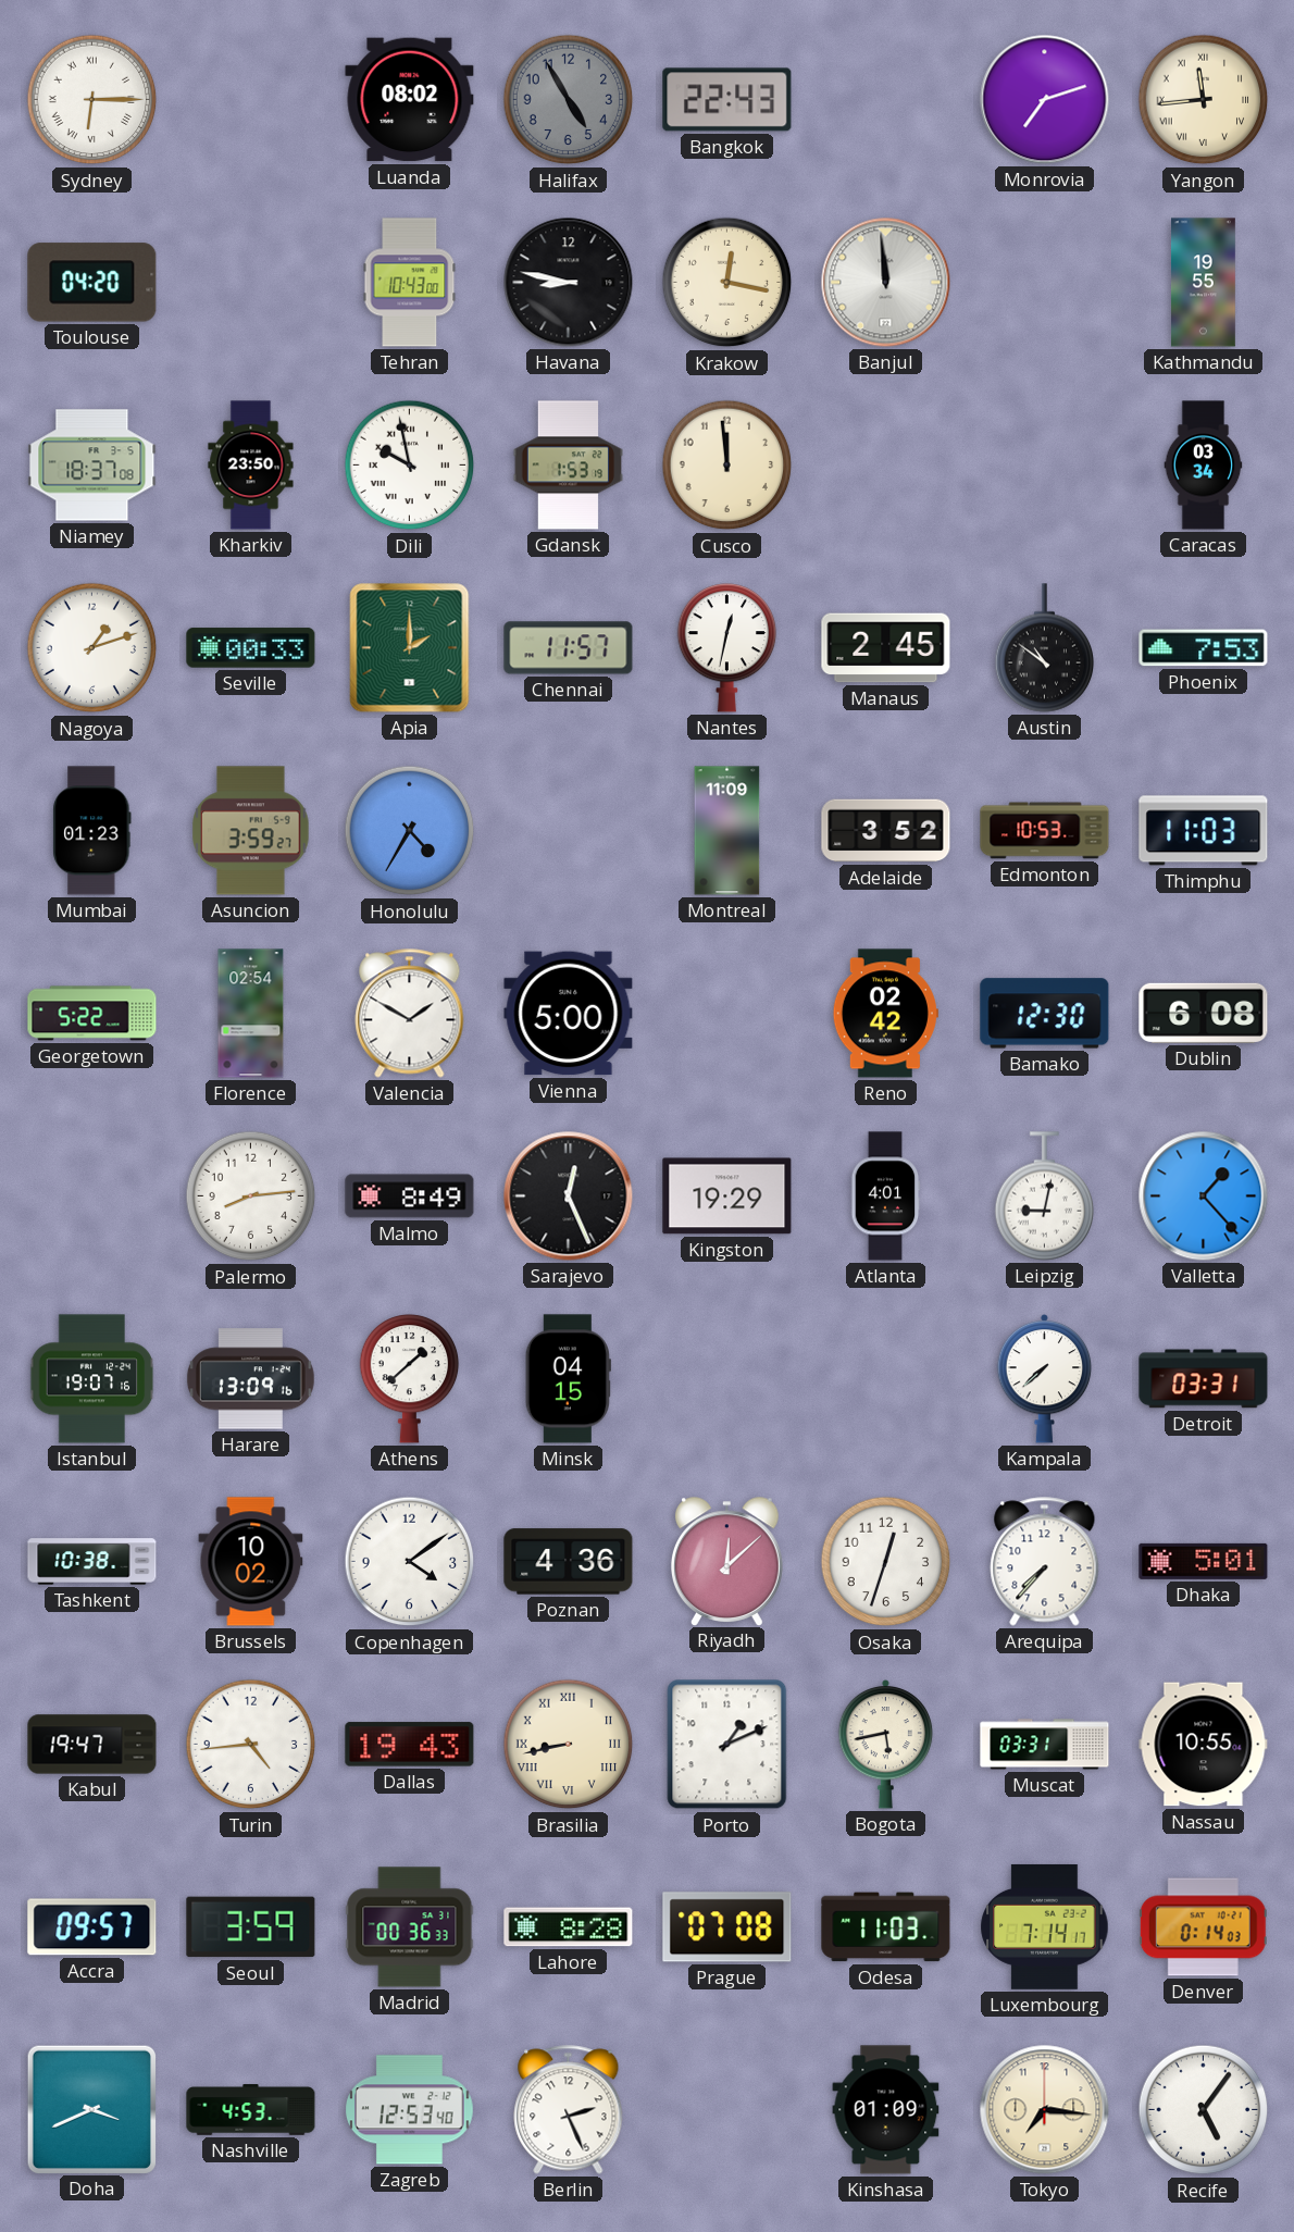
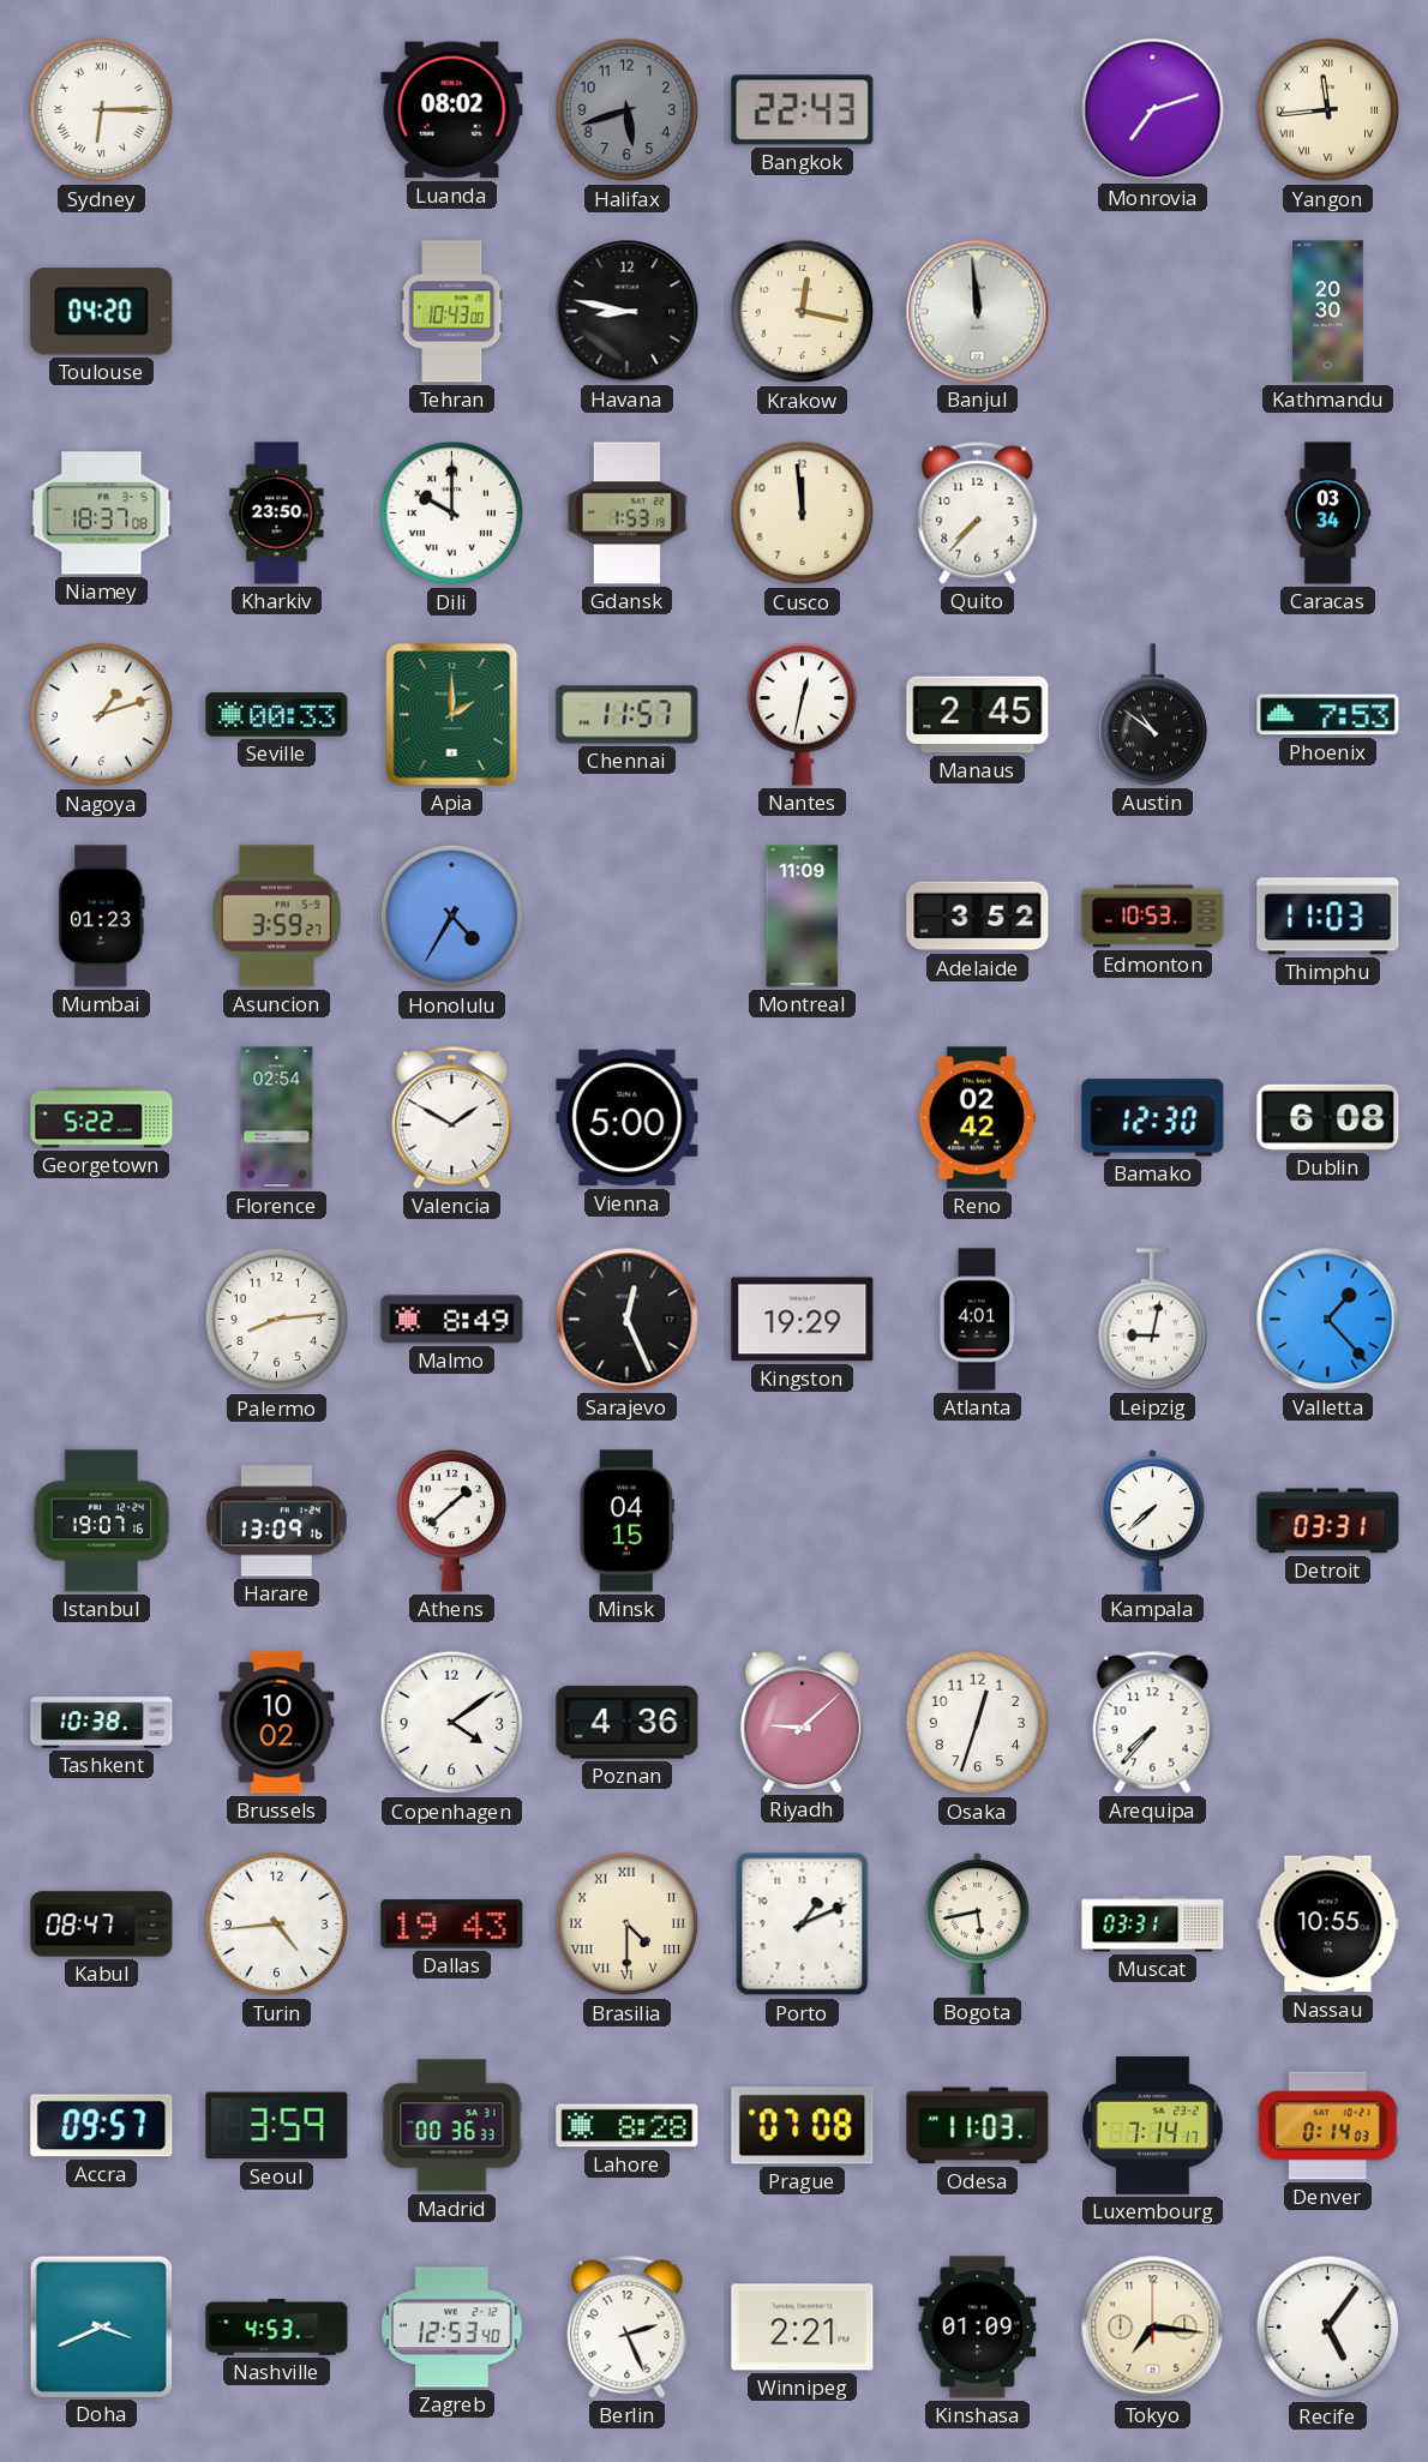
Halifax: 4:55 -> 5:42 (628, 110)
Kathmandu: 19:55 -> 20:30 (1328, 312)
Dili: 9:58 -> 10:00 (452, 514)
Quito: none -> 7:37 (978, 514)
Riyadh: 12:08 -> 9:08 (803, 1722)
Dhaka: 5:01 -> none (1204, 1561)
Kabul: 19:47 -> 08:47 (102, 1924)
Brasilia: 8:43 -> 4:30 (628, 1924)
Winnipeg: none -> 2:21 (803, 2328)
